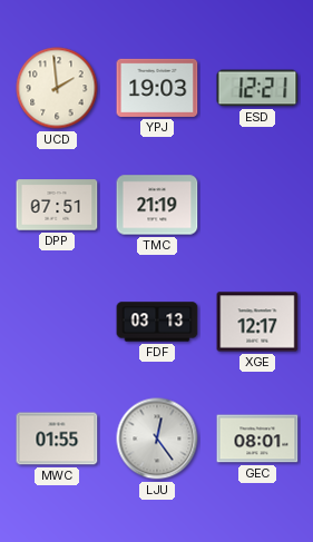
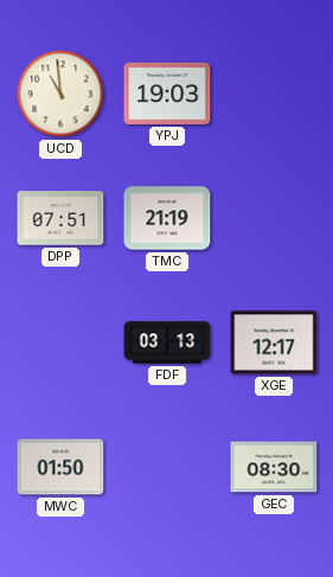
UCD: 1:59 -> 10:59 (60, 94)
ESD: 12:21 -> none (257, 88)
MWC: 01:55 -> 01:50 (60, 467)
LJU: 12:24 -> none (157, 438)
GEC: 08:01 -> 08:30 (274, 467)
